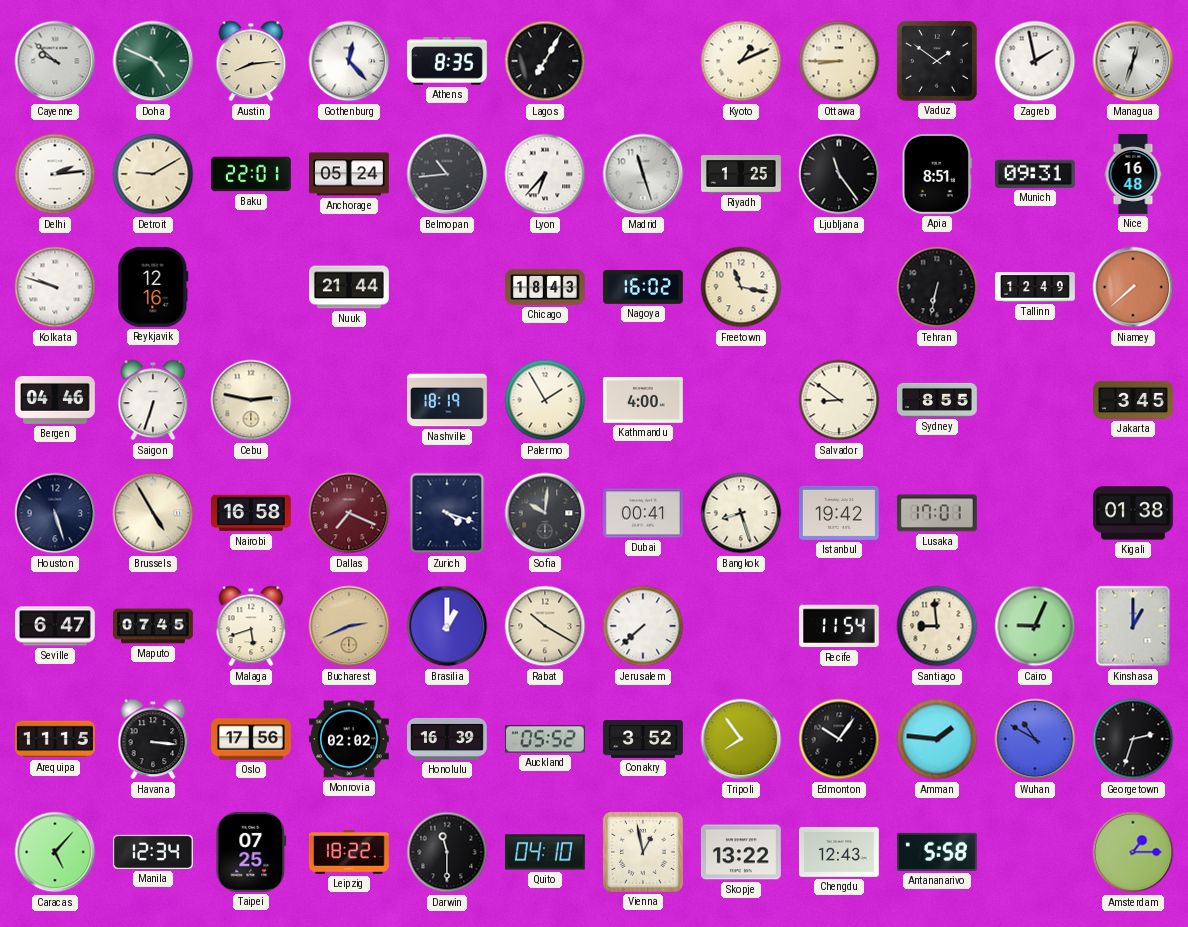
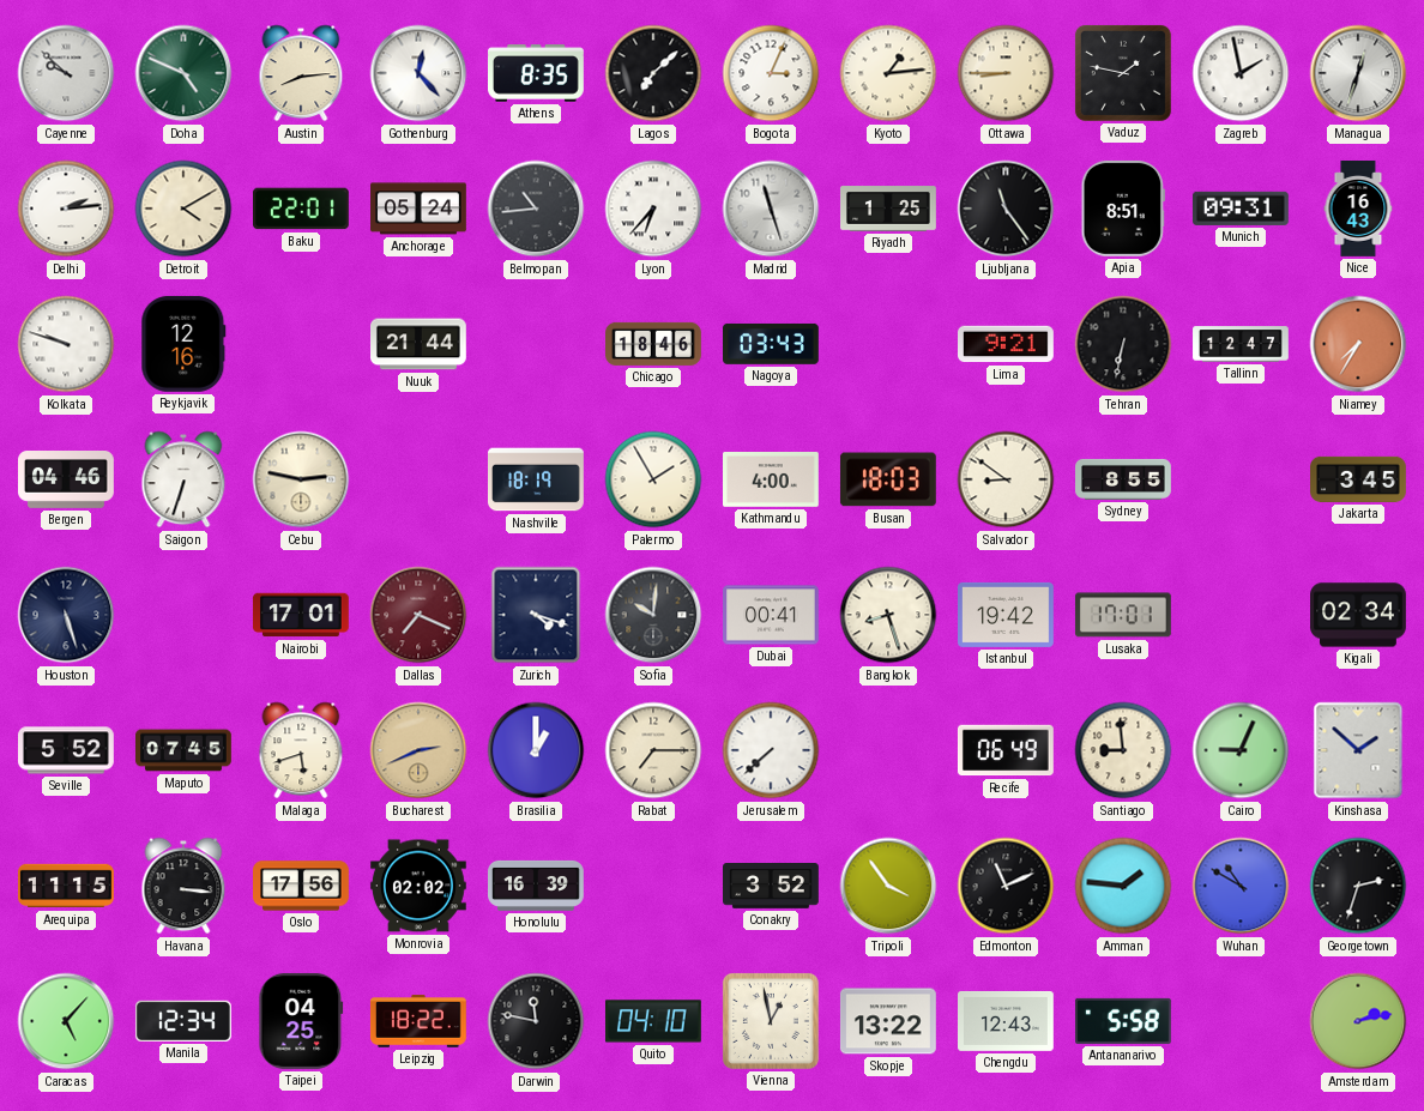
Lagos: 7:05 -> 7:08 (653, 73)
Bogota: none -> 3:04 (771, 73)
Kyoto: 1:11 -> 1:14 (888, 73)
Vaduz: 1:51 -> 1:47 (1123, 73)
Detroit: 9:10 -> 4:10 (183, 209)
Nice: 16:48 -> 16:43 (1358, 210)
Chicago: 18:43 -> 18:46 (654, 344)
Nagoya: 16:02 -> 03:43 (772, 344)
Freetown: 11:17 -> none (741, 287)
Lima: none -> 9:21 (1007, 344)
Tallinn: 12:49 -> 12:47 (1241, 344)
Niamey: 7:38 -> 7:35 (1358, 344)
Busan: none -> 18:03 (888, 479)
Brussels: 4:55 -> none (153, 513)
Nairobi: 16:58 -> 17:01 (301, 615)
Kigali: 01:38 -> 02:34 (1359, 615)
Seville: 6:47 -> 5:52 (67, 750)
Rabat: 10:20 -> 7:15 (653, 750)
Recife: 11:54 -> 06:49 (1006, 750)
Kinshasa: 1:00 -> 1:52 (1358, 750)
Auckland: 05:52 -> none (545, 739)
Tripoli: 7:54 -> 3:54 (888, 886)
Edmonton: 10:06 -> 11:11 (1006, 886)
Taipei: 07:25 -> 04:25 (301, 1021)
Darwin: 11:30 -> 11:47 (536, 1021)
Amsterdam: 1:15 -> 2:13 (1358, 1021)
